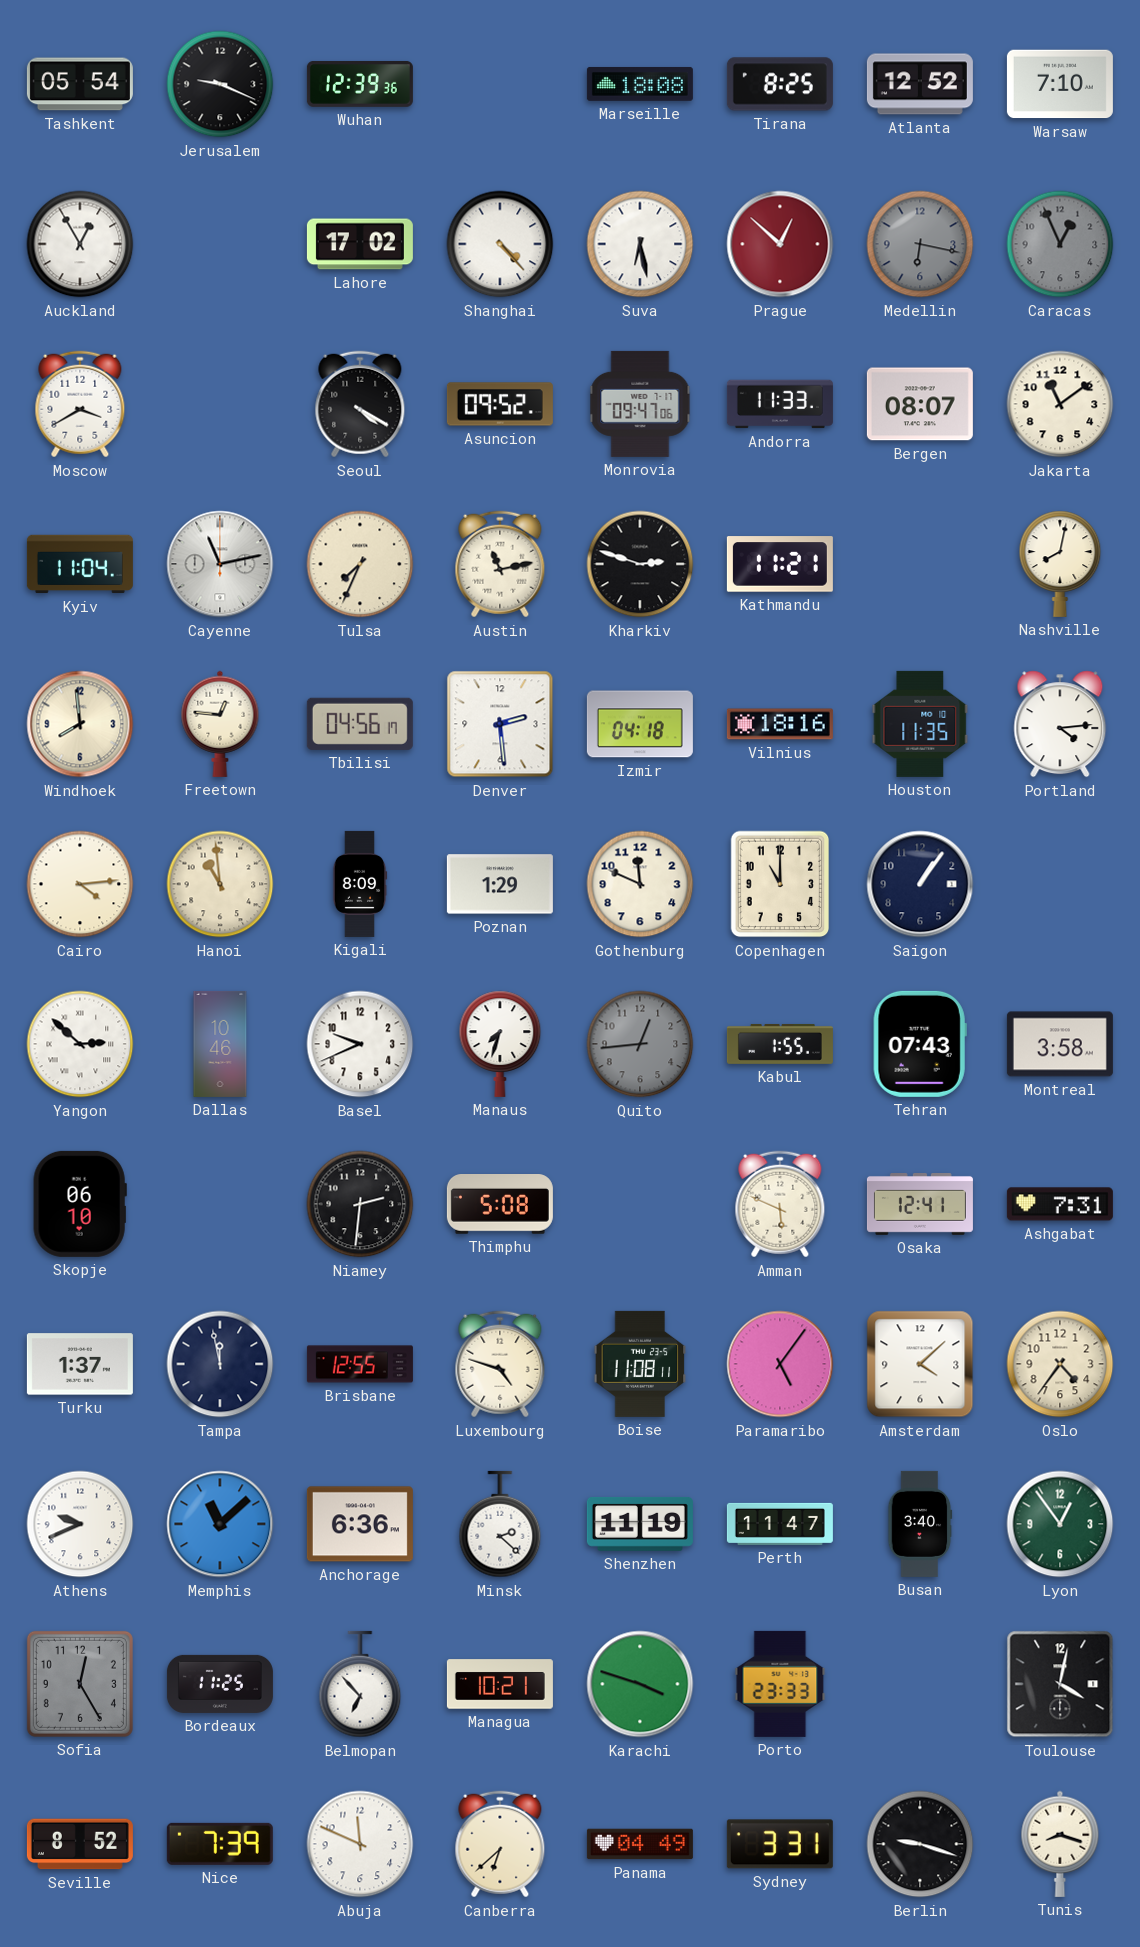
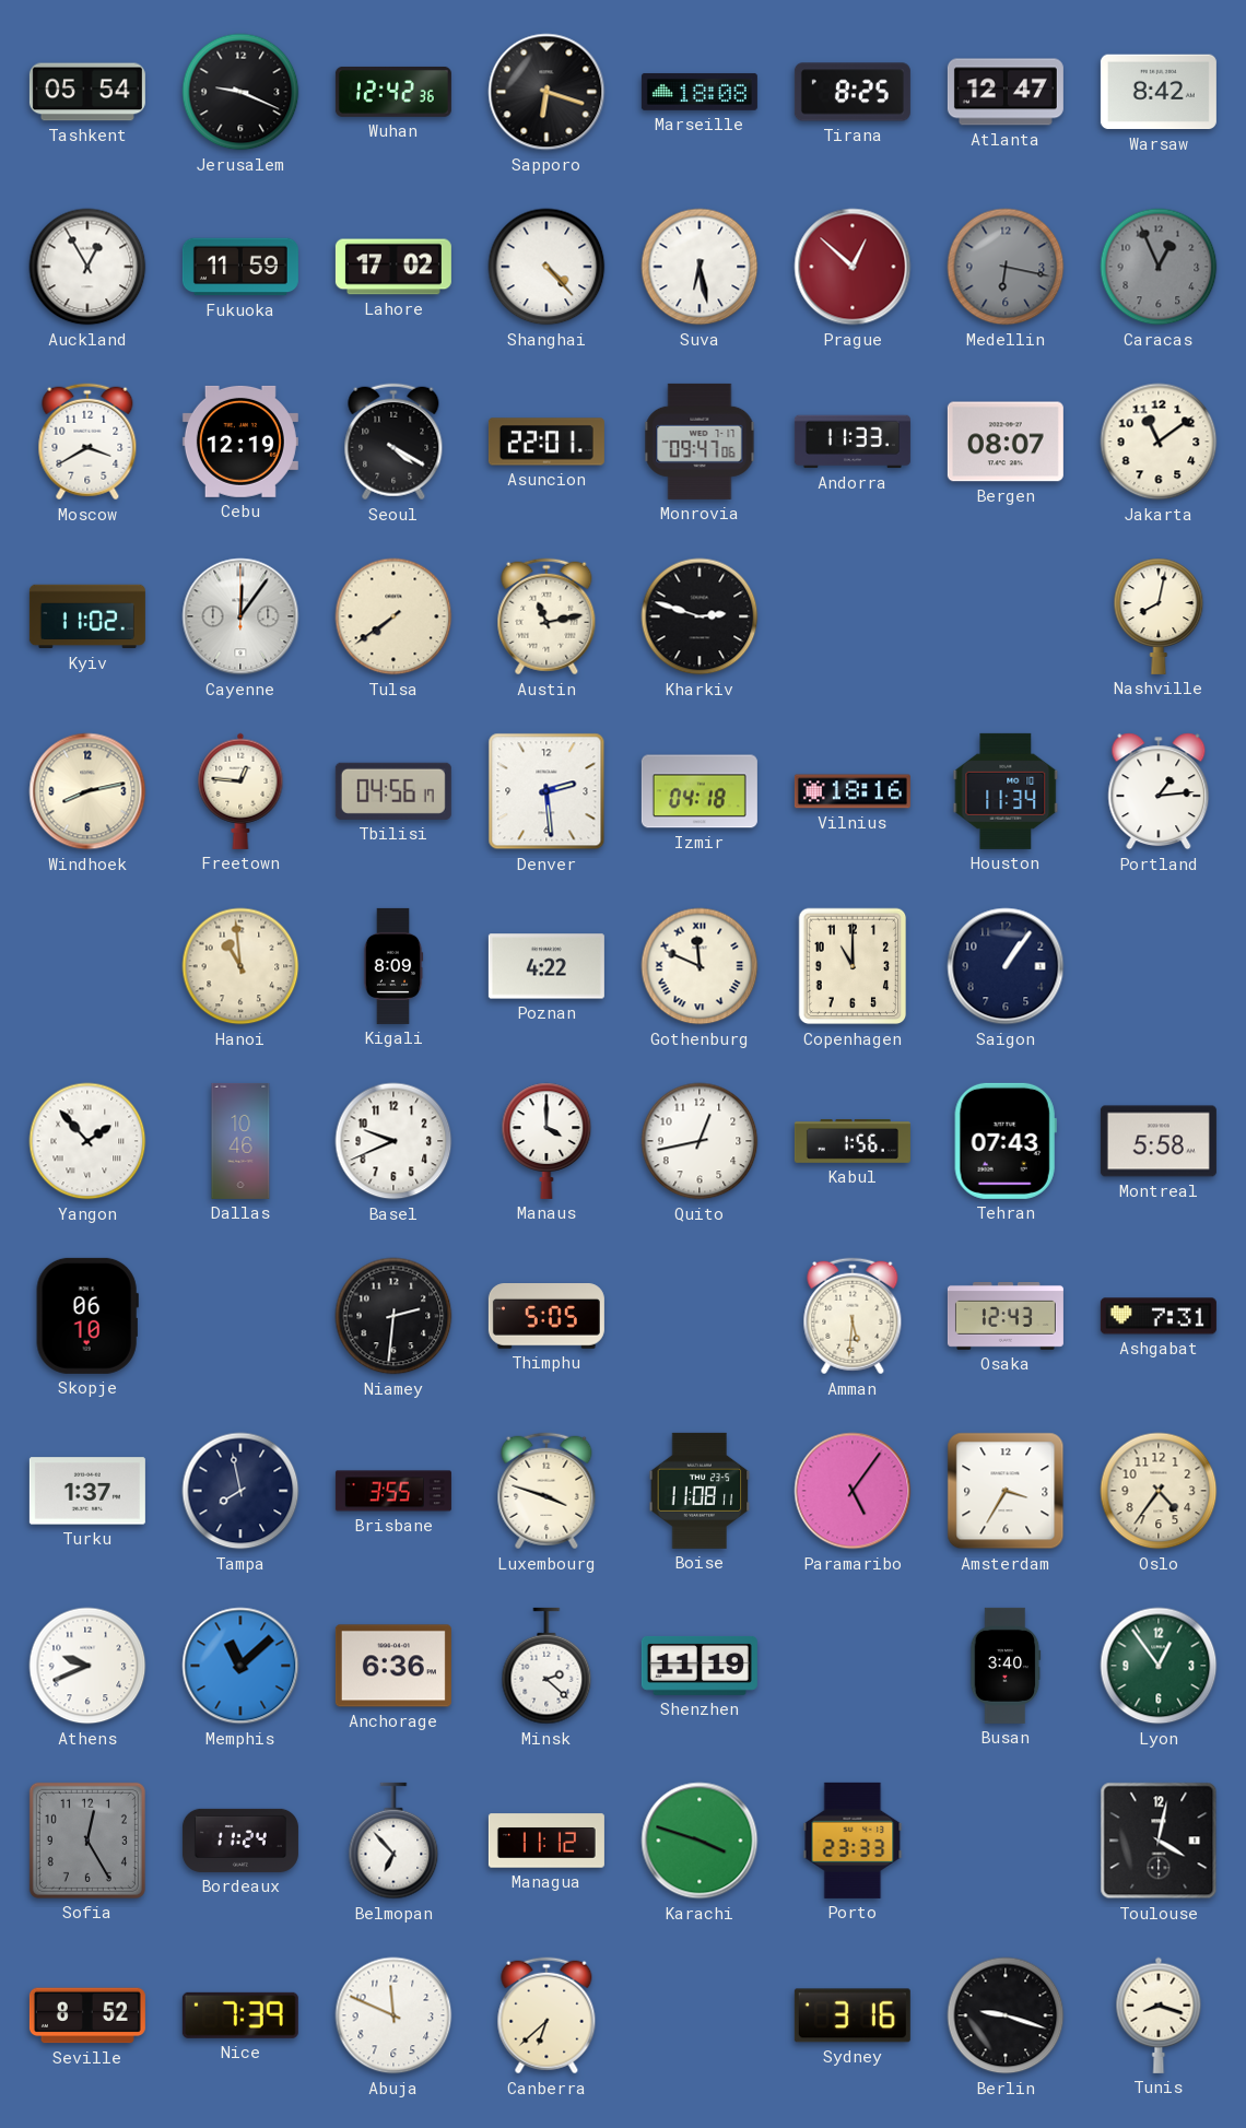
Wuhan: 12:39 -> 12:42 (393, 92)
Sapporo: none -> 6:18 (546, 92)
Atlanta: 12:52 -> 12:47 (1006, 92)
Warsaw: 7:10 -> 8:42 (1159, 92)
Fukuoka: none -> 11:59 (240, 267)
Cebu: none -> 12:19 (240, 442)
Asuncion: 09:52 -> 22:01 (546, 442)
Kyiv: 11:04 -> 11:02 (87, 616)
Cayenne: 11:13 -> 12:06 (240, 616)
Tulsa: 7:34 -> 7:39 (393, 616)
Kathmandu: 11:21 -> none (780, 564)
Windhoek: 7:59 -> 8:13 (87, 791)
Houston: 11:35 -> 11:34 (1006, 791)
Portland: 4:14 -> 1:14 (1159, 791)
Cairo: 4:14 -> none (80, 884)
Poznan: 1:29 -> 4:22 (546, 966)
Gothenburg numerals: Arabic -> Roman (700, 966)
Yangon: 2:52 -> 1:53 (87, 1141)
Manaus: 7:33 -> 4:00 (546, 1141)
Quito: 12:44 -> 12:43 (700, 1141)
Quito dial: grey -> white (700, 1141)
Kabul: 1:55 -> 1:56 (853, 1141)
Montreal: 3:58 -> 5:58 (1159, 1141)
Thimphu: 5:08 -> 5:05 (546, 1317)
Amman: 5:49 -> 5:31 (853, 1316)
Osaka: 12:41 -> 12:43 (1006, 1317)
Tampa: 11:58 -> 7:58 (240, 1491)
Brisbane: 12:55 -> 3:55 (393, 1491)
Luxembourg: 4:48 -> 3:48 (546, 1491)
Amsterdam: 4:08 -> 3:35 (1006, 1491)
Perth: 11:47 -> none (780, 1524)
Bordeaux: 11:25 -> 11:24 (240, 1841)
Managua: 10:21 -> 11:12 (546, 1841)
Panama: 04:49 -> none (640, 1844)
Sydney: 3:31 -> 3:16 (853, 2015)
